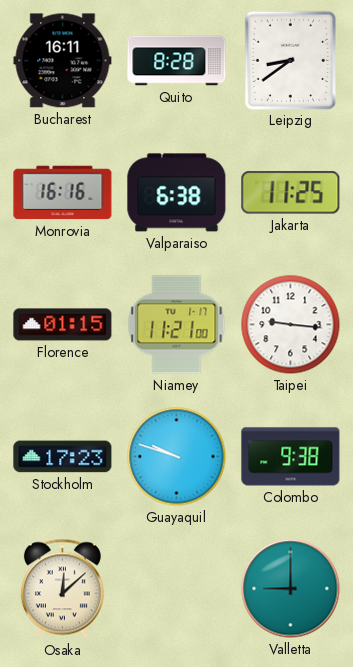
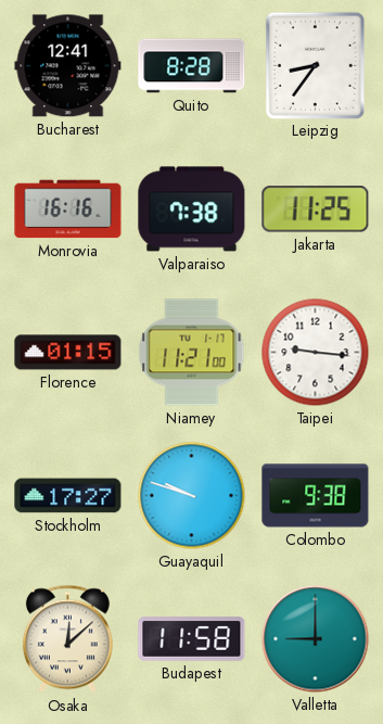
Bucharest: 16:11 -> 12:41 (68, 66)
Leipzig: 8:39 -> 8:36 (315, 65)
Valparaiso: 6:38 -> 7:38 (192, 209)
Stockholm: 17:23 -> 17:27 (68, 496)
Budapest: none -> 11:58 (192, 639)
